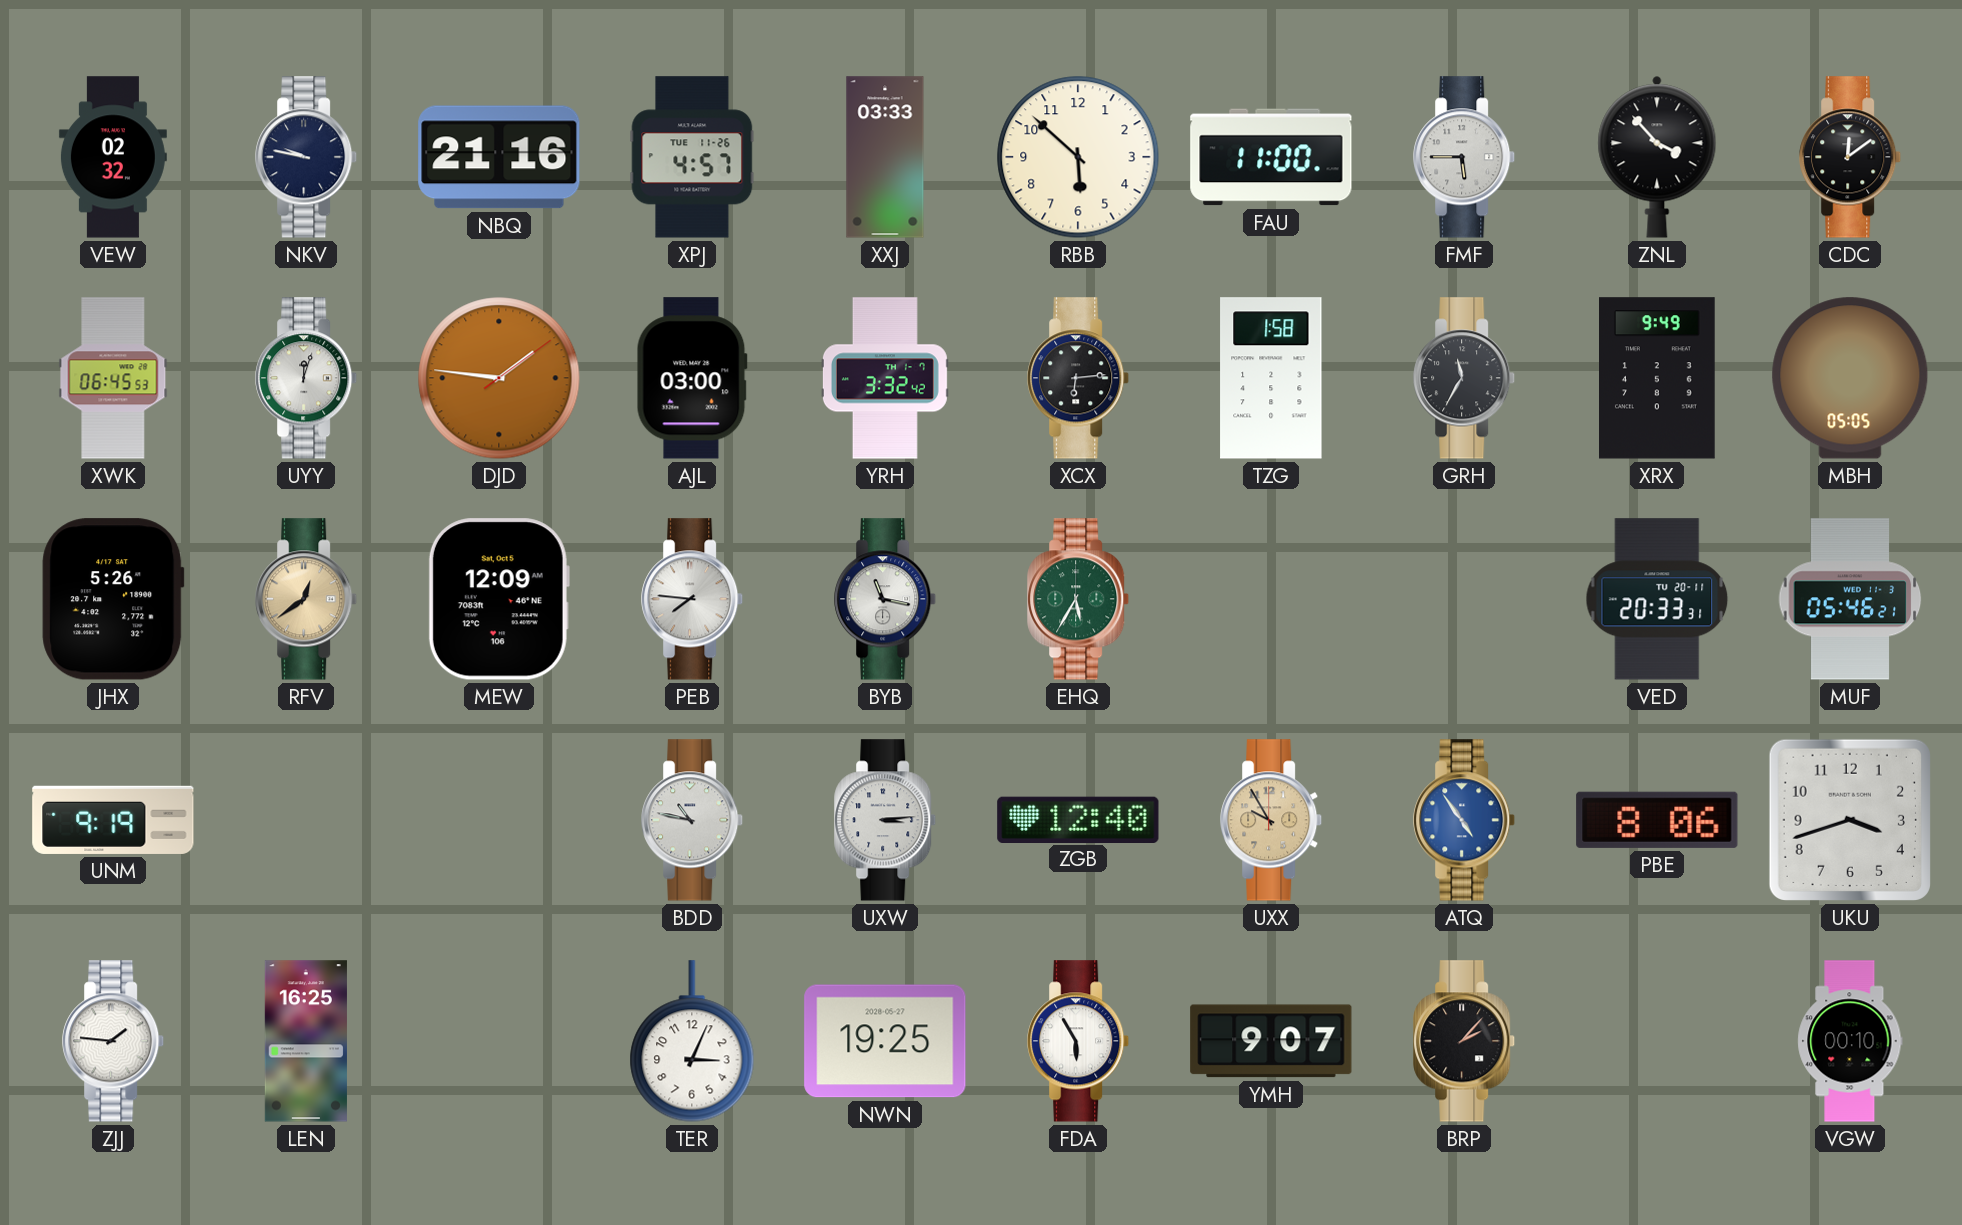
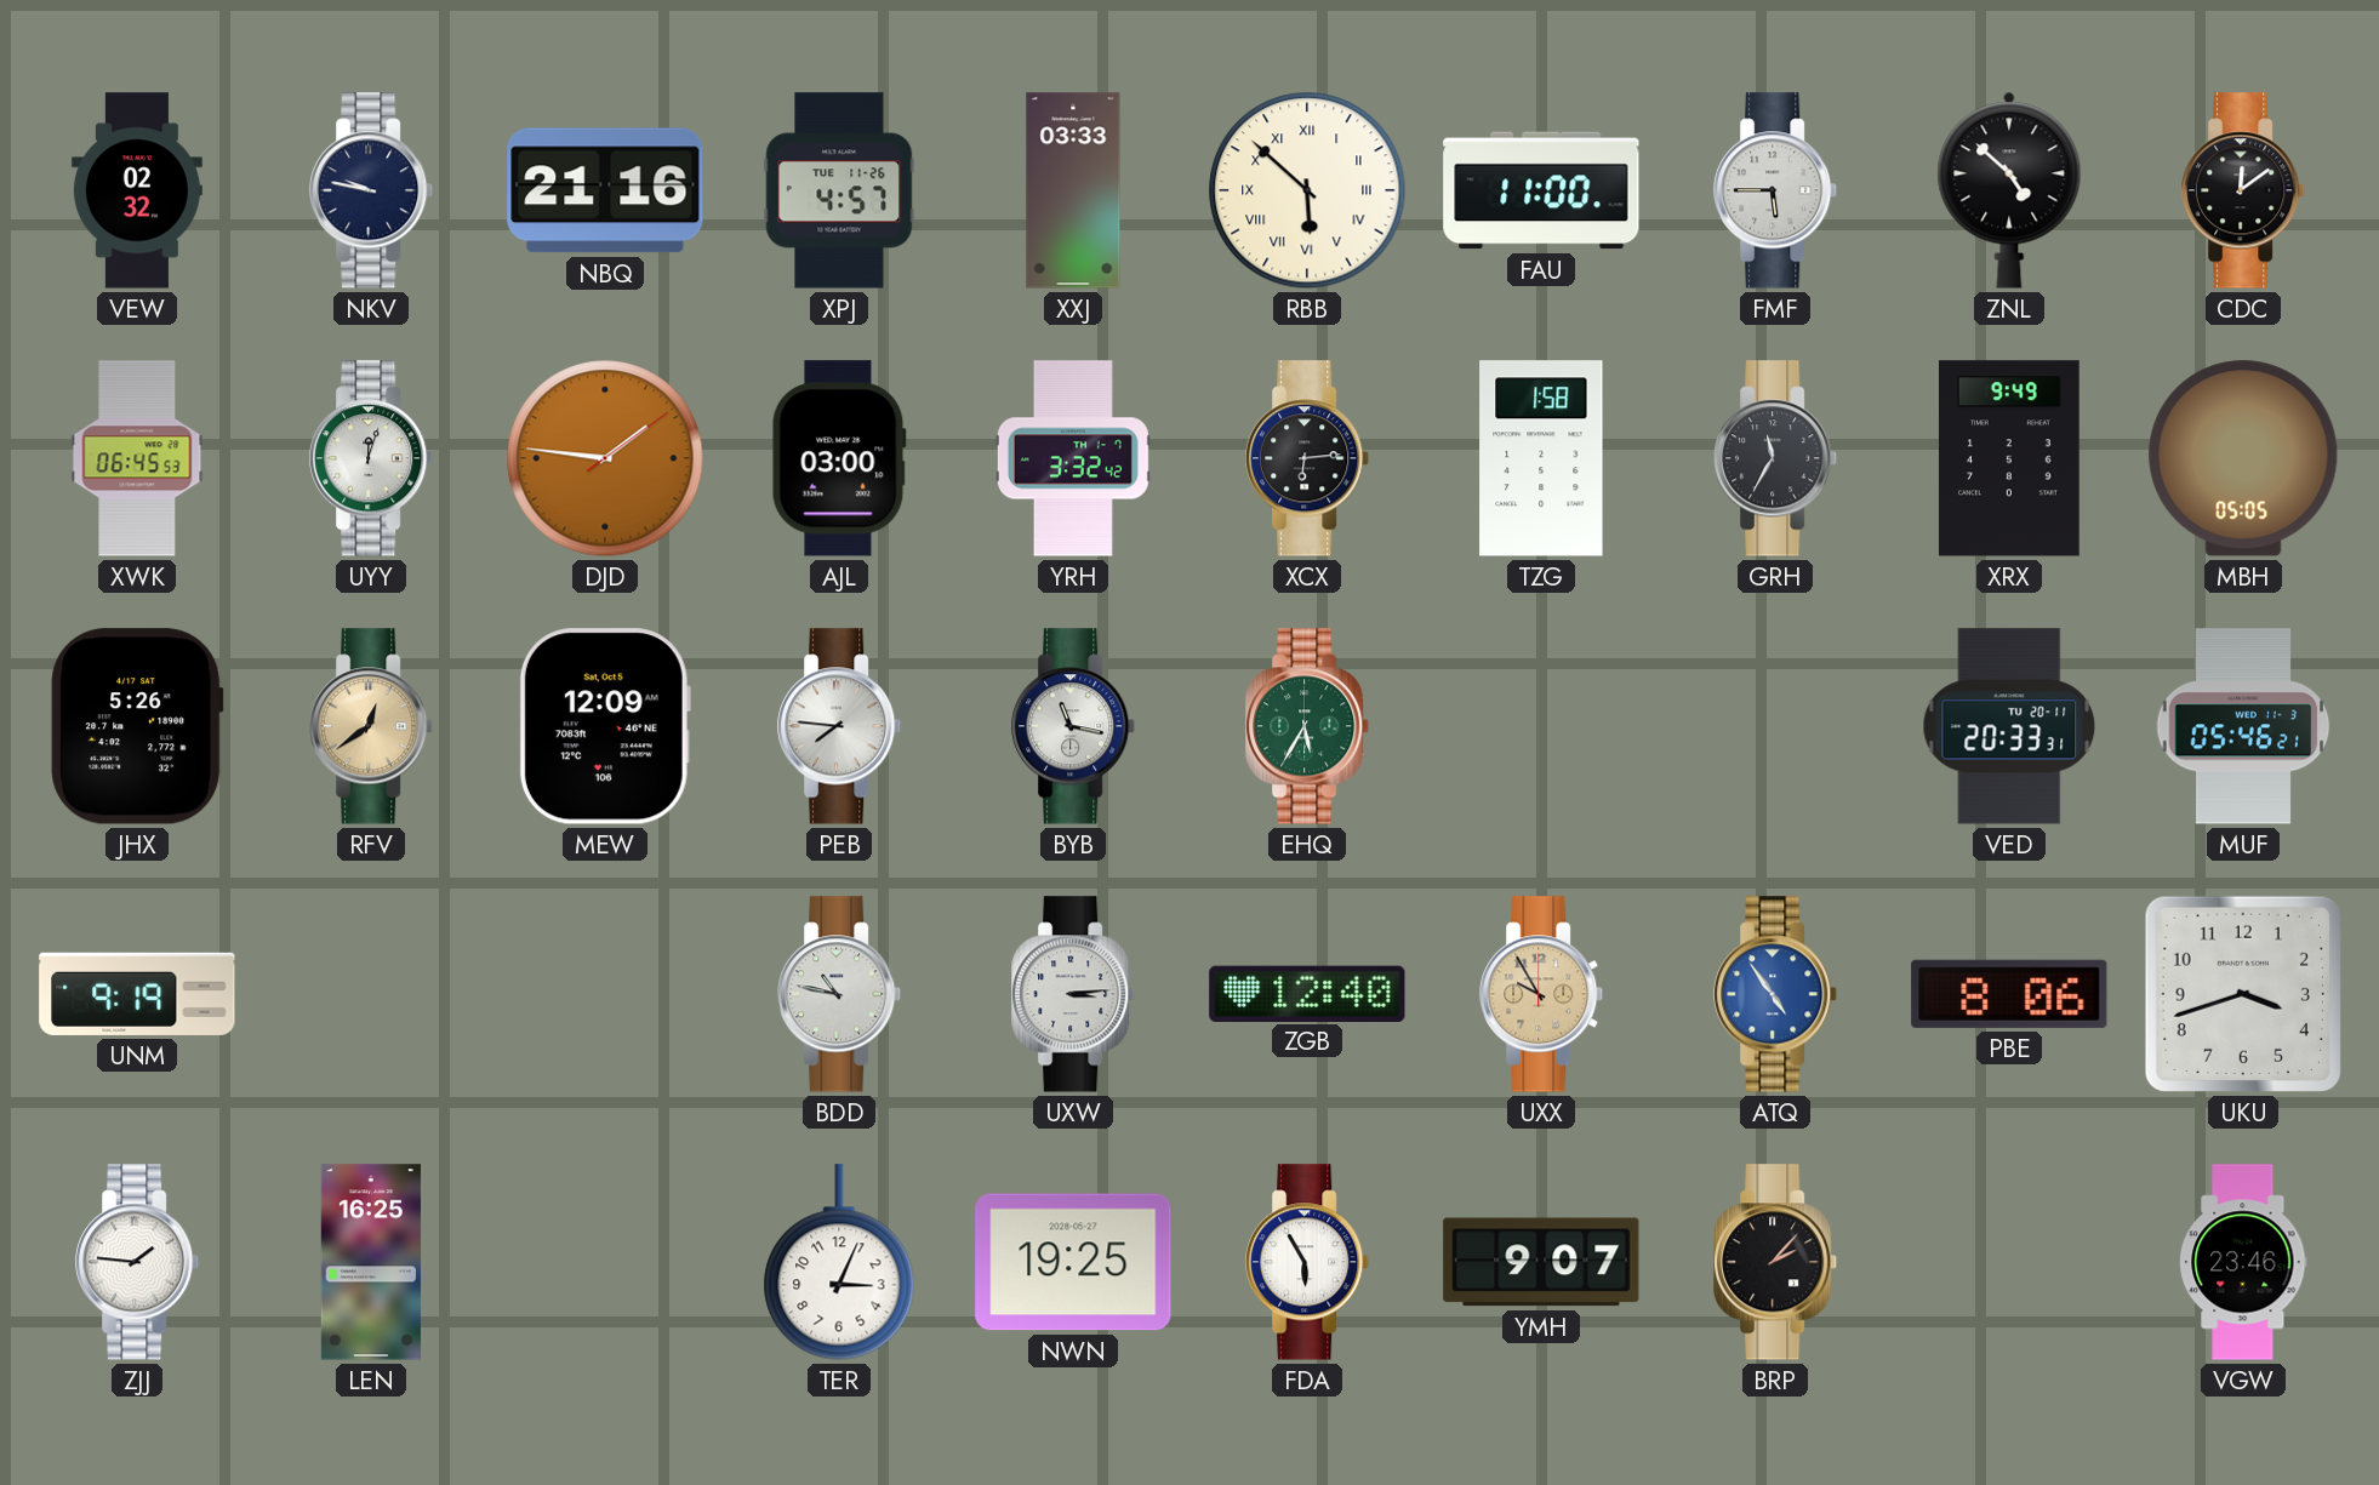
RBB numerals: Arabic -> Roman (1307, 190)
ZNL: 3:53 -> 4:52 (2009, 190)
VGW: 00:10 -> 23:46 (2243, 1262)
